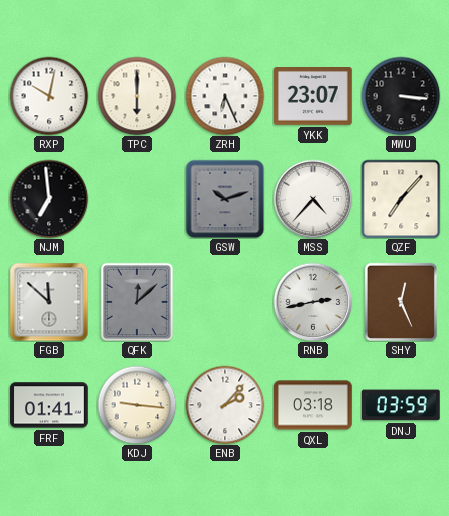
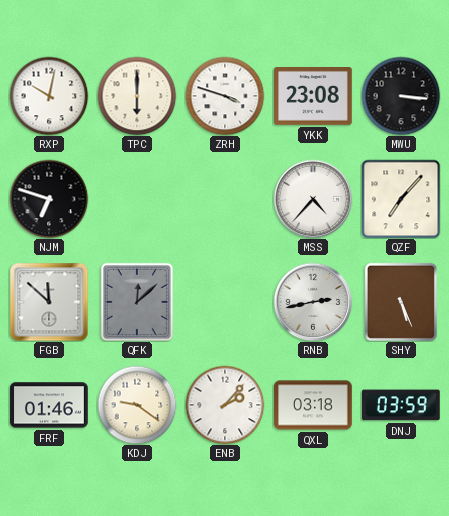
ZRH: 6:26 -> 3:48 (225, 96)
YKK: 23:07 -> 23:08 (313, 97)
NJM: 6:59 -> 6:48 (49, 199)
GSW: 10:12 -> none (225, 199)
SHY: 12:26 -> 5:26 (401, 302)
FRF: 01:41 -> 01:46 (49, 405)
KDJ: 9:16 -> 9:21 (137, 405)
